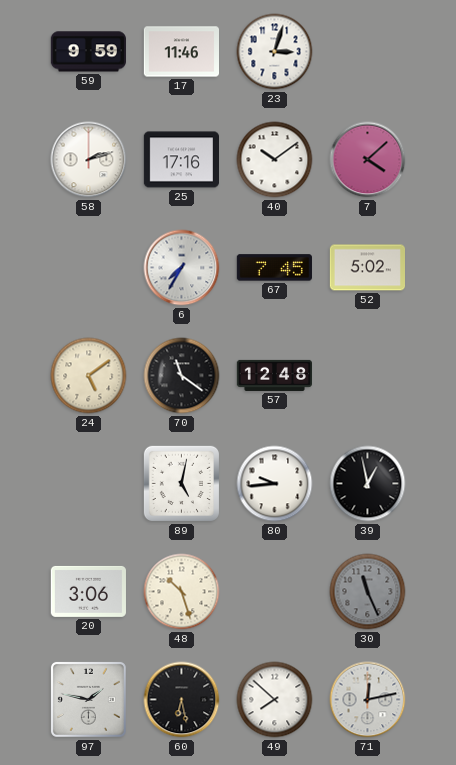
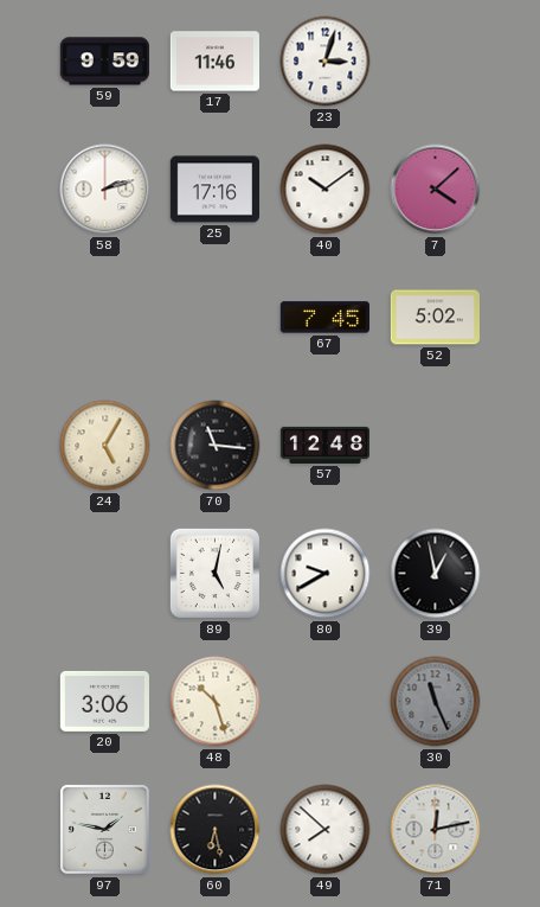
6: 7:35 -> none (182, 268)
24: 5:09 -> 5:05 (105, 446)
70: 11:21 -> 11:16 (216, 446)
80: 9:44 -> 9:40 (326, 574)
